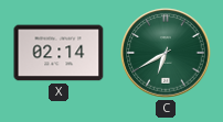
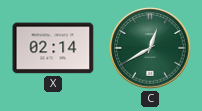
C: 6:40 -> 12:40 (150, 48)
